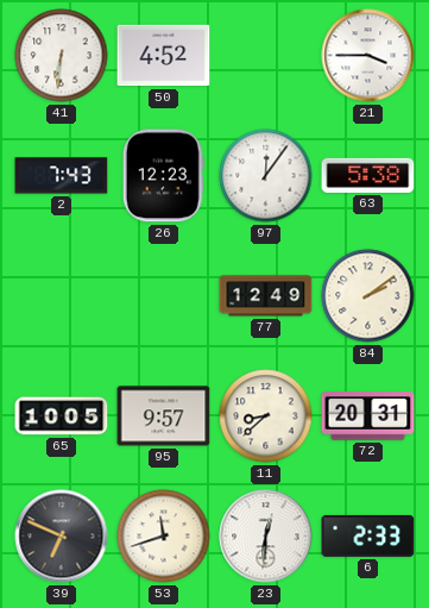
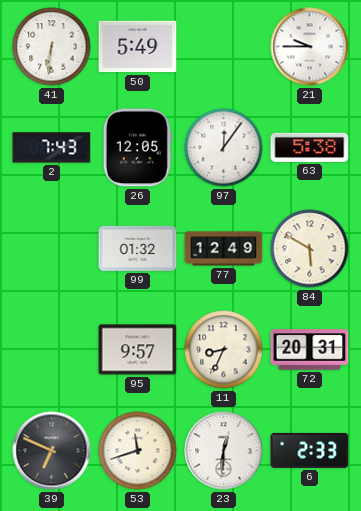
50: 4:52 -> 5:49 (138, 47)
21: 3:45 -> 9:45 (310, 47)
26: 12:23 -> 12:05 (137, 148)
99: none -> 01:32 (138, 248)
84: 2:09 -> 5:50 (310, 249)
65: 10:05 -> none (62, 416)
11: 8:38 -> 8:34 (224, 350)
